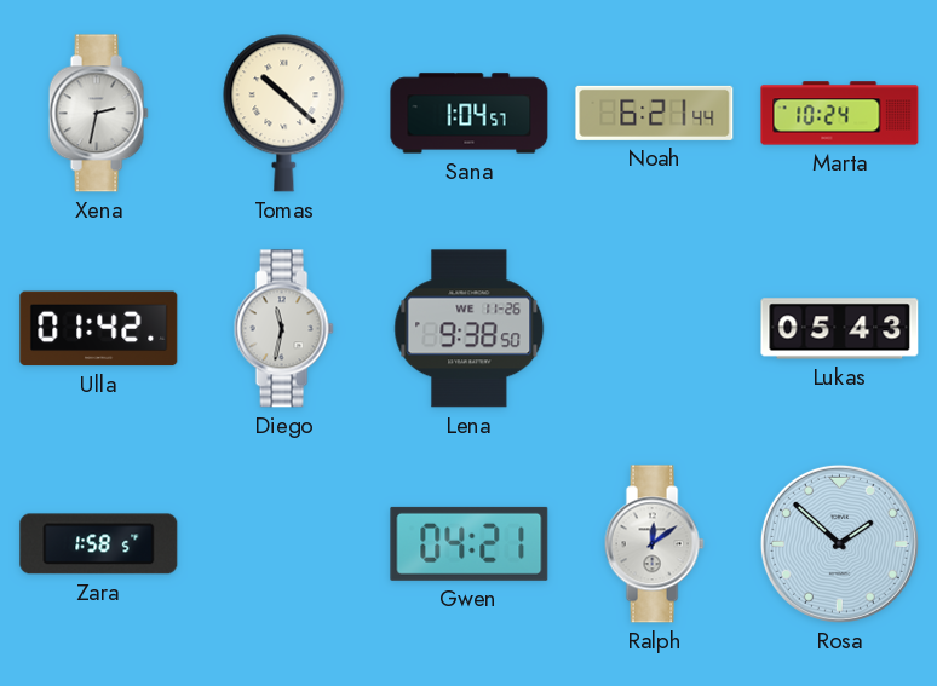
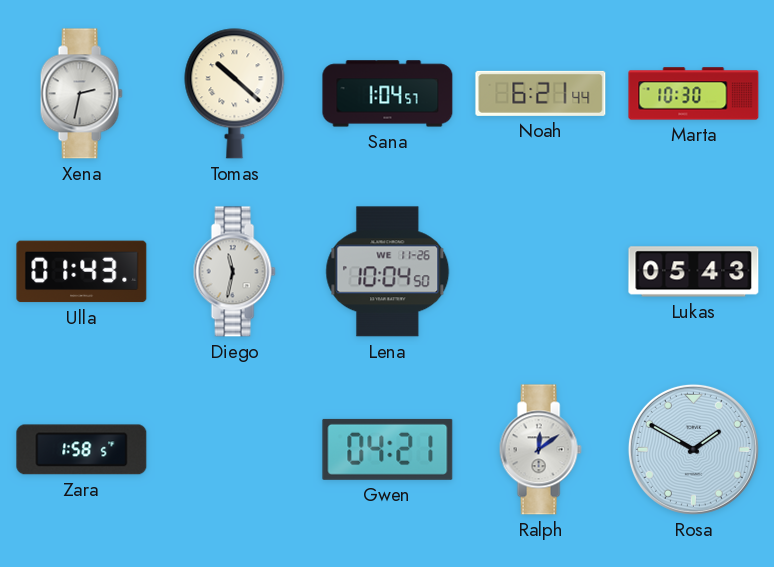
Marta: 10:24 -> 10:30 (694, 94)
Ulla: 01:42 -> 01:43 (82, 272)
Lena: 9:38 -> 10:04 (388, 272)
Rosa: 1:52 -> 1:50 (693, 449)
